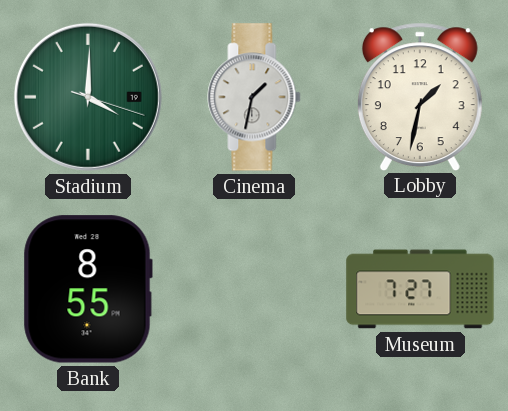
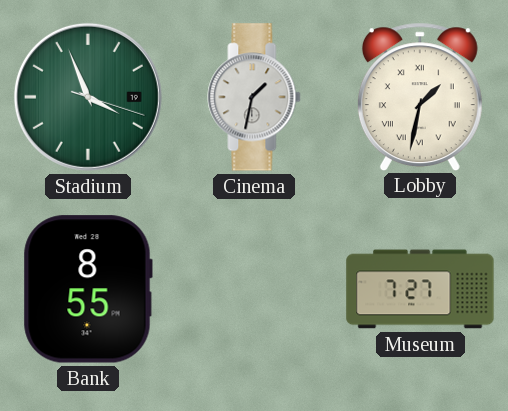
Stadium: 4:00 -> 3:56 (88, 97)
Lobby numerals: Arabic -> Roman (420, 96)
